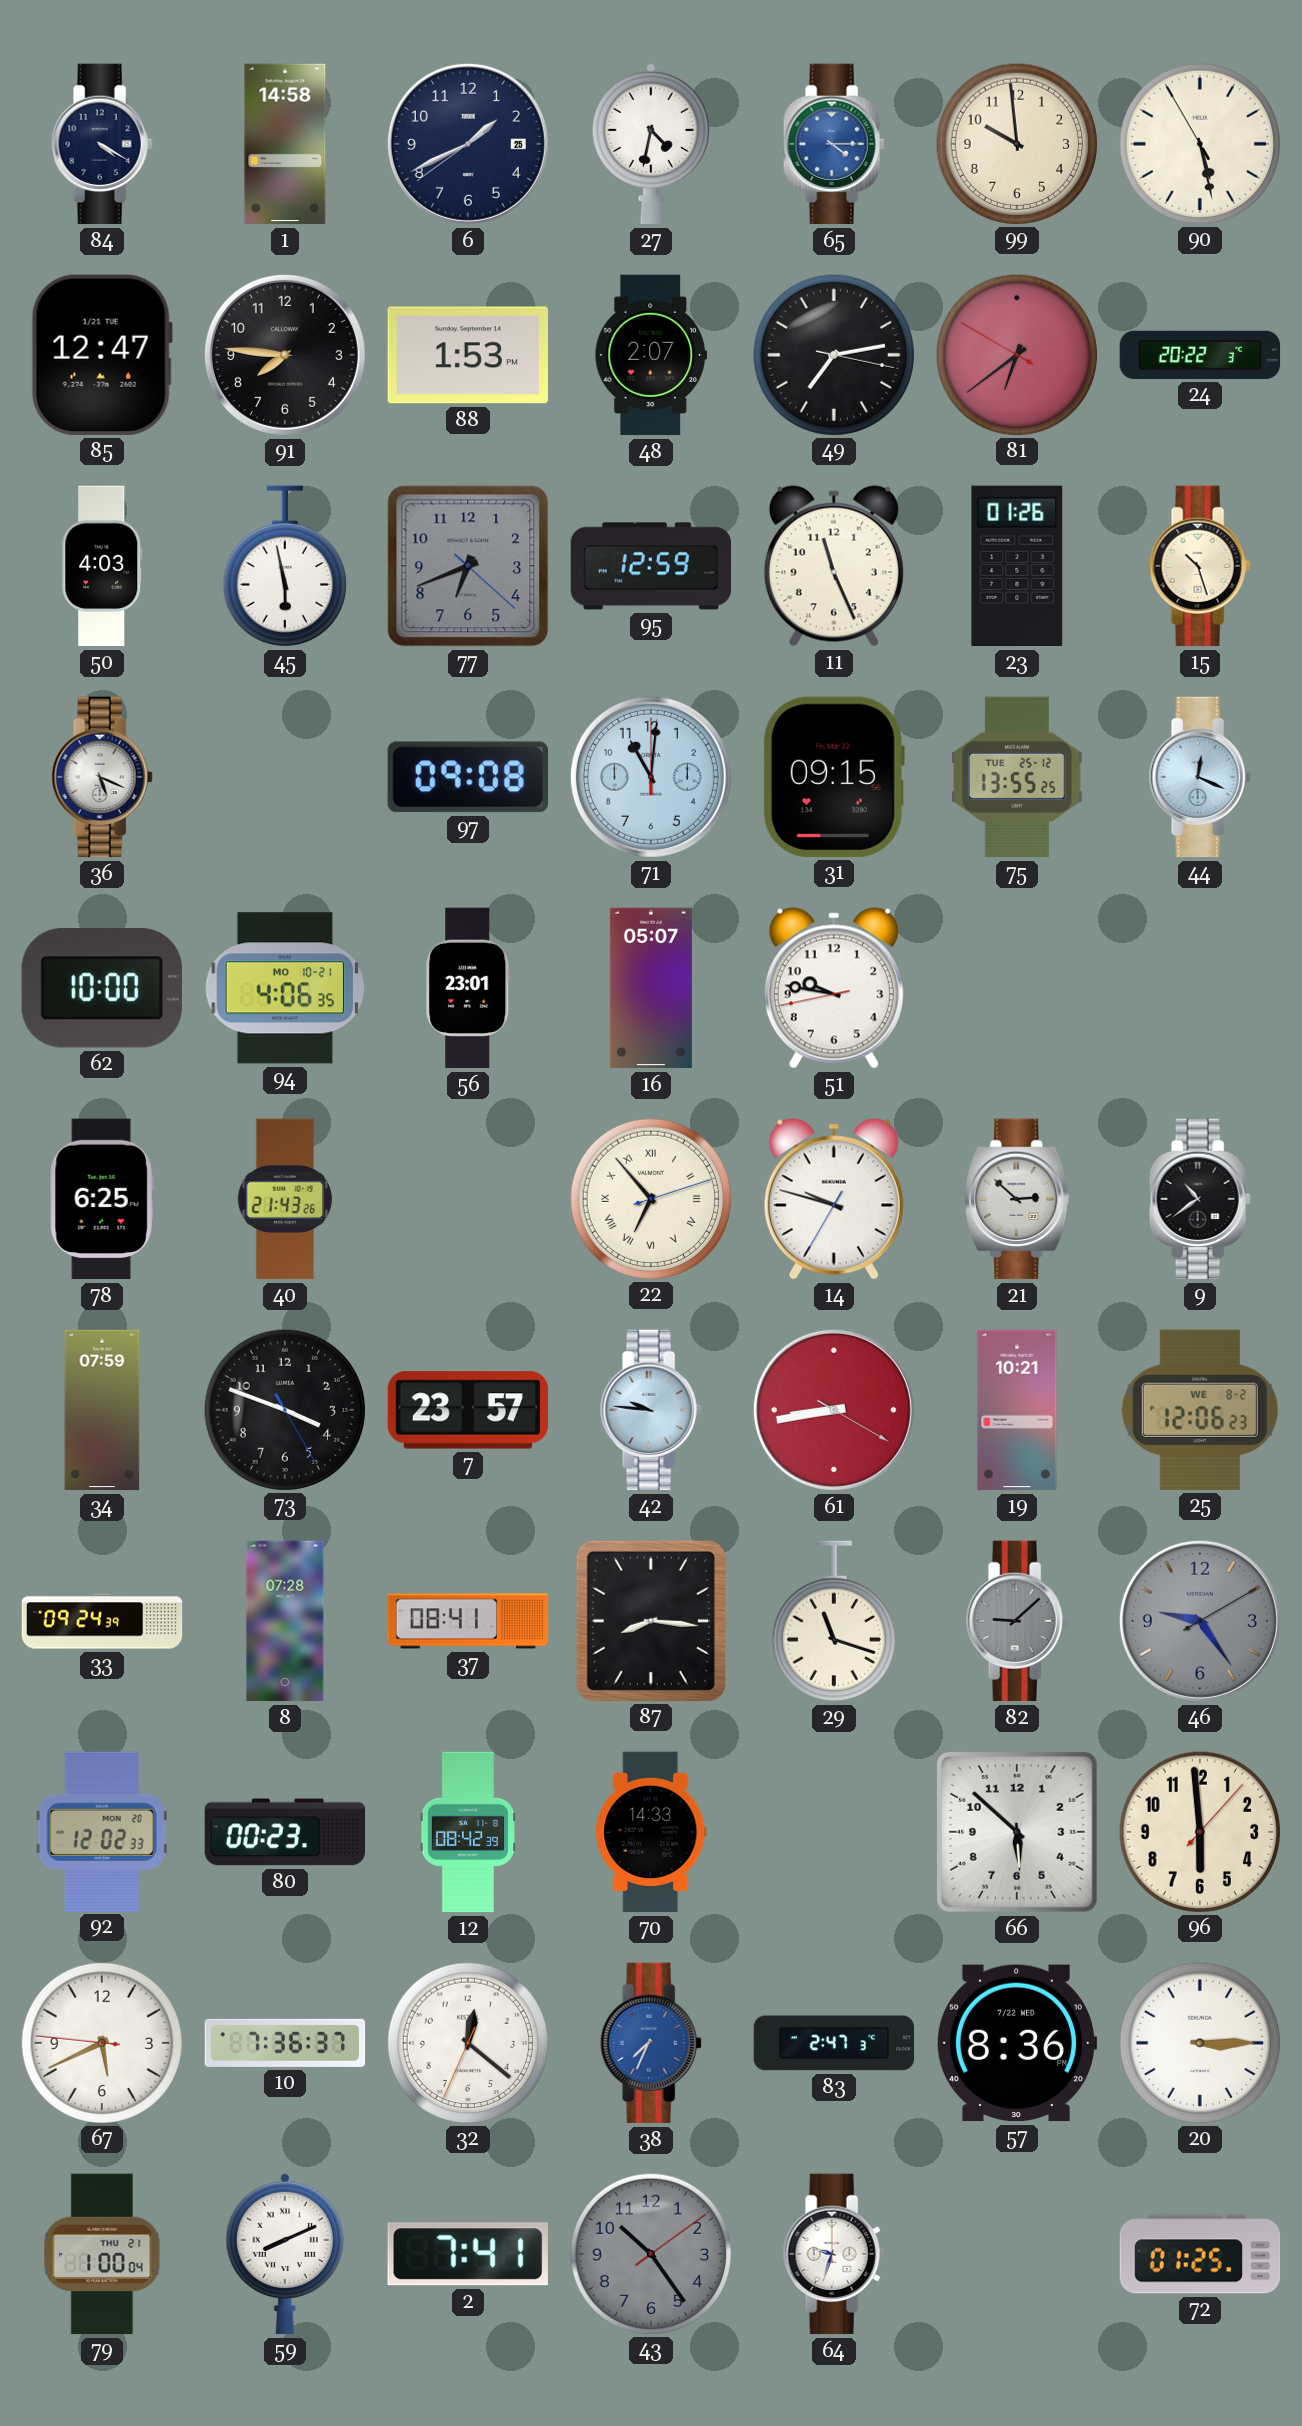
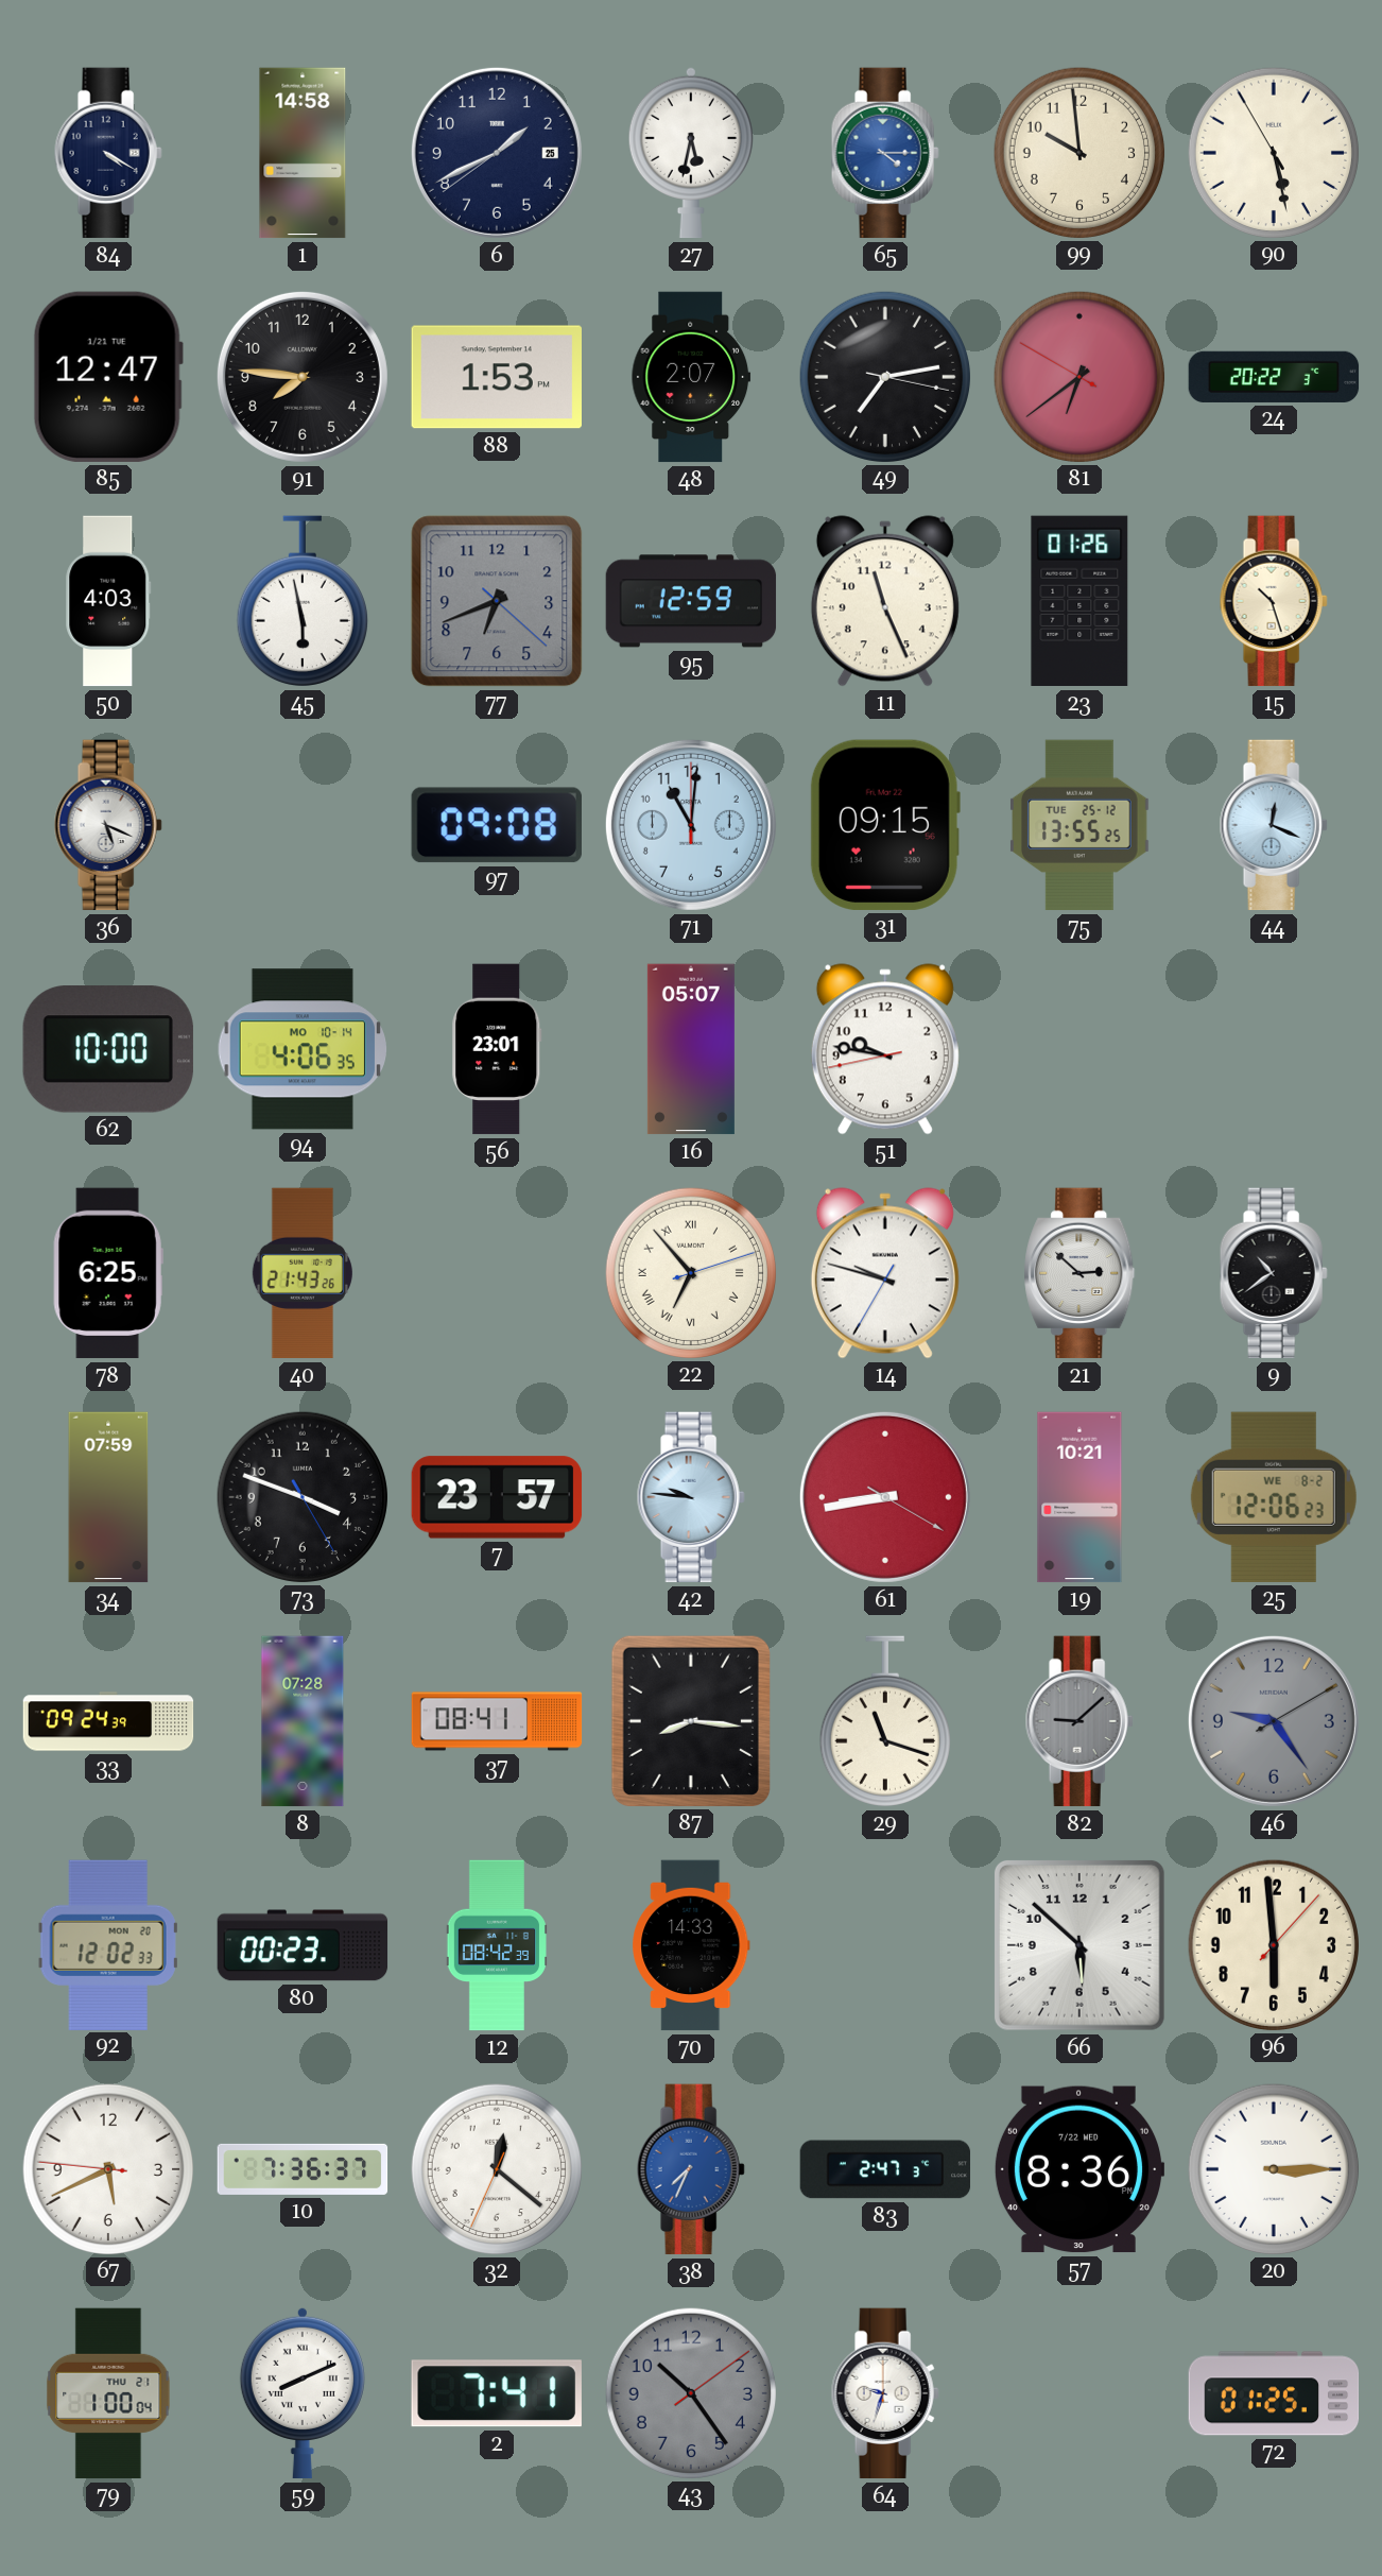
27: 4:32 -> 5:32 (691, 153)
94 date: MO 10-21 -> MO 10-14 (303, 1049)
